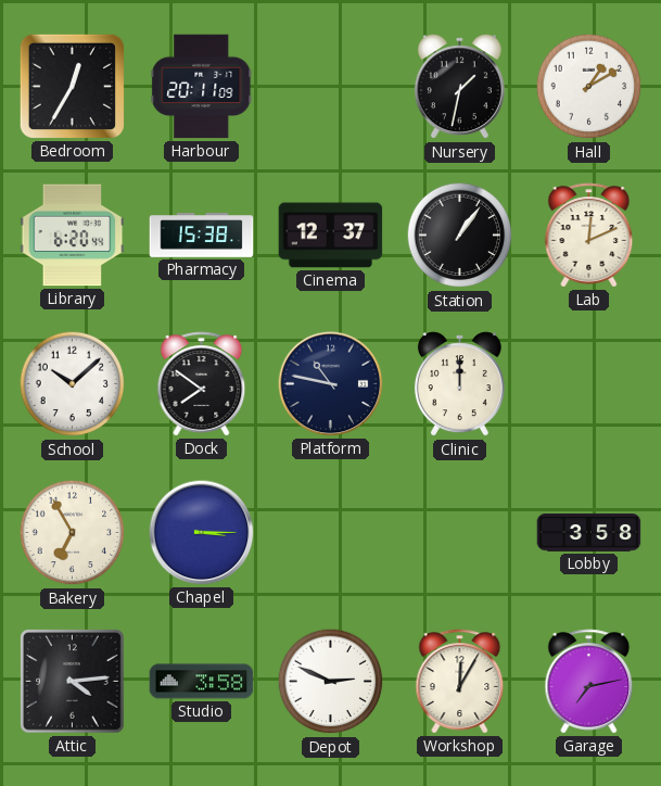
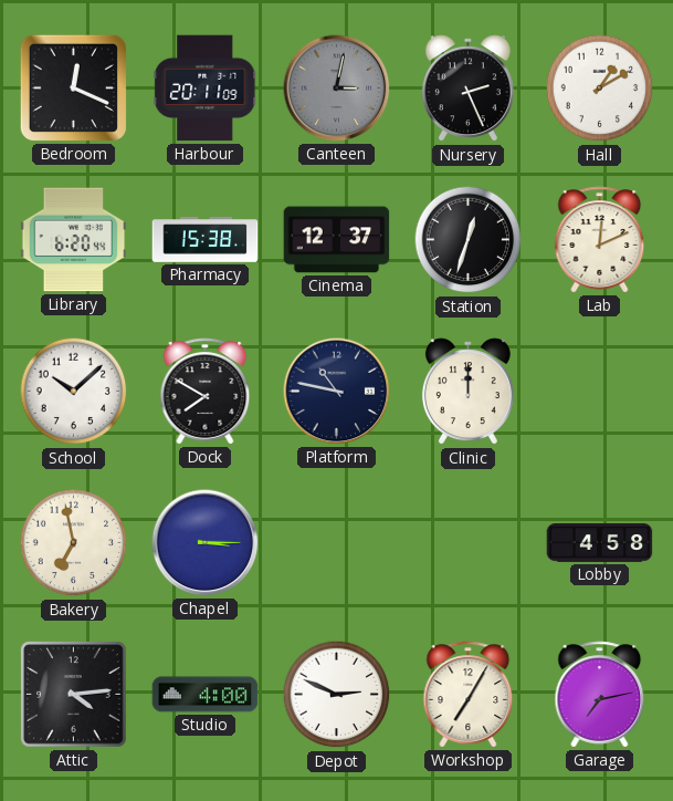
Bedroom: 12:35 -> 12:19 (73, 87)
Canteen: none -> 3:02 (337, 89)
Nursery: 1:32 -> 2:26 (467, 89)
Station: 1:06 -> 12:33 (469, 240)
Dock: 7:51 -> 7:50 (206, 392)
Bakery: 6:55 -> 6:58 (74, 543)
Lobby: 3:58 -> 4:58 (600, 543)
Studio: 3:58 -> 4:00 (206, 695)
Workshop: 12:05 -> 7:05 (469, 695)
